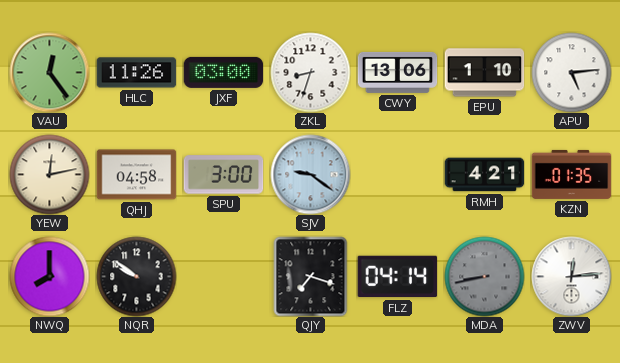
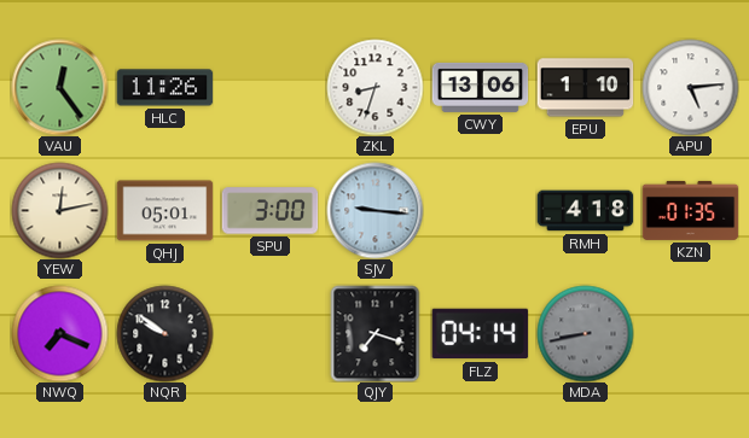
JXF: 03:00 -> none (223, 72)
QHJ: 04:58 -> 05:01 (164, 211)
SJV: 9:21 -> 9:16 (374, 210)
RMH: 4:21 -> 4:18 (585, 211)
NWQ: 8:00 -> 7:19 (59, 333)
ZWV: 12:14 -> none (571, 276)
